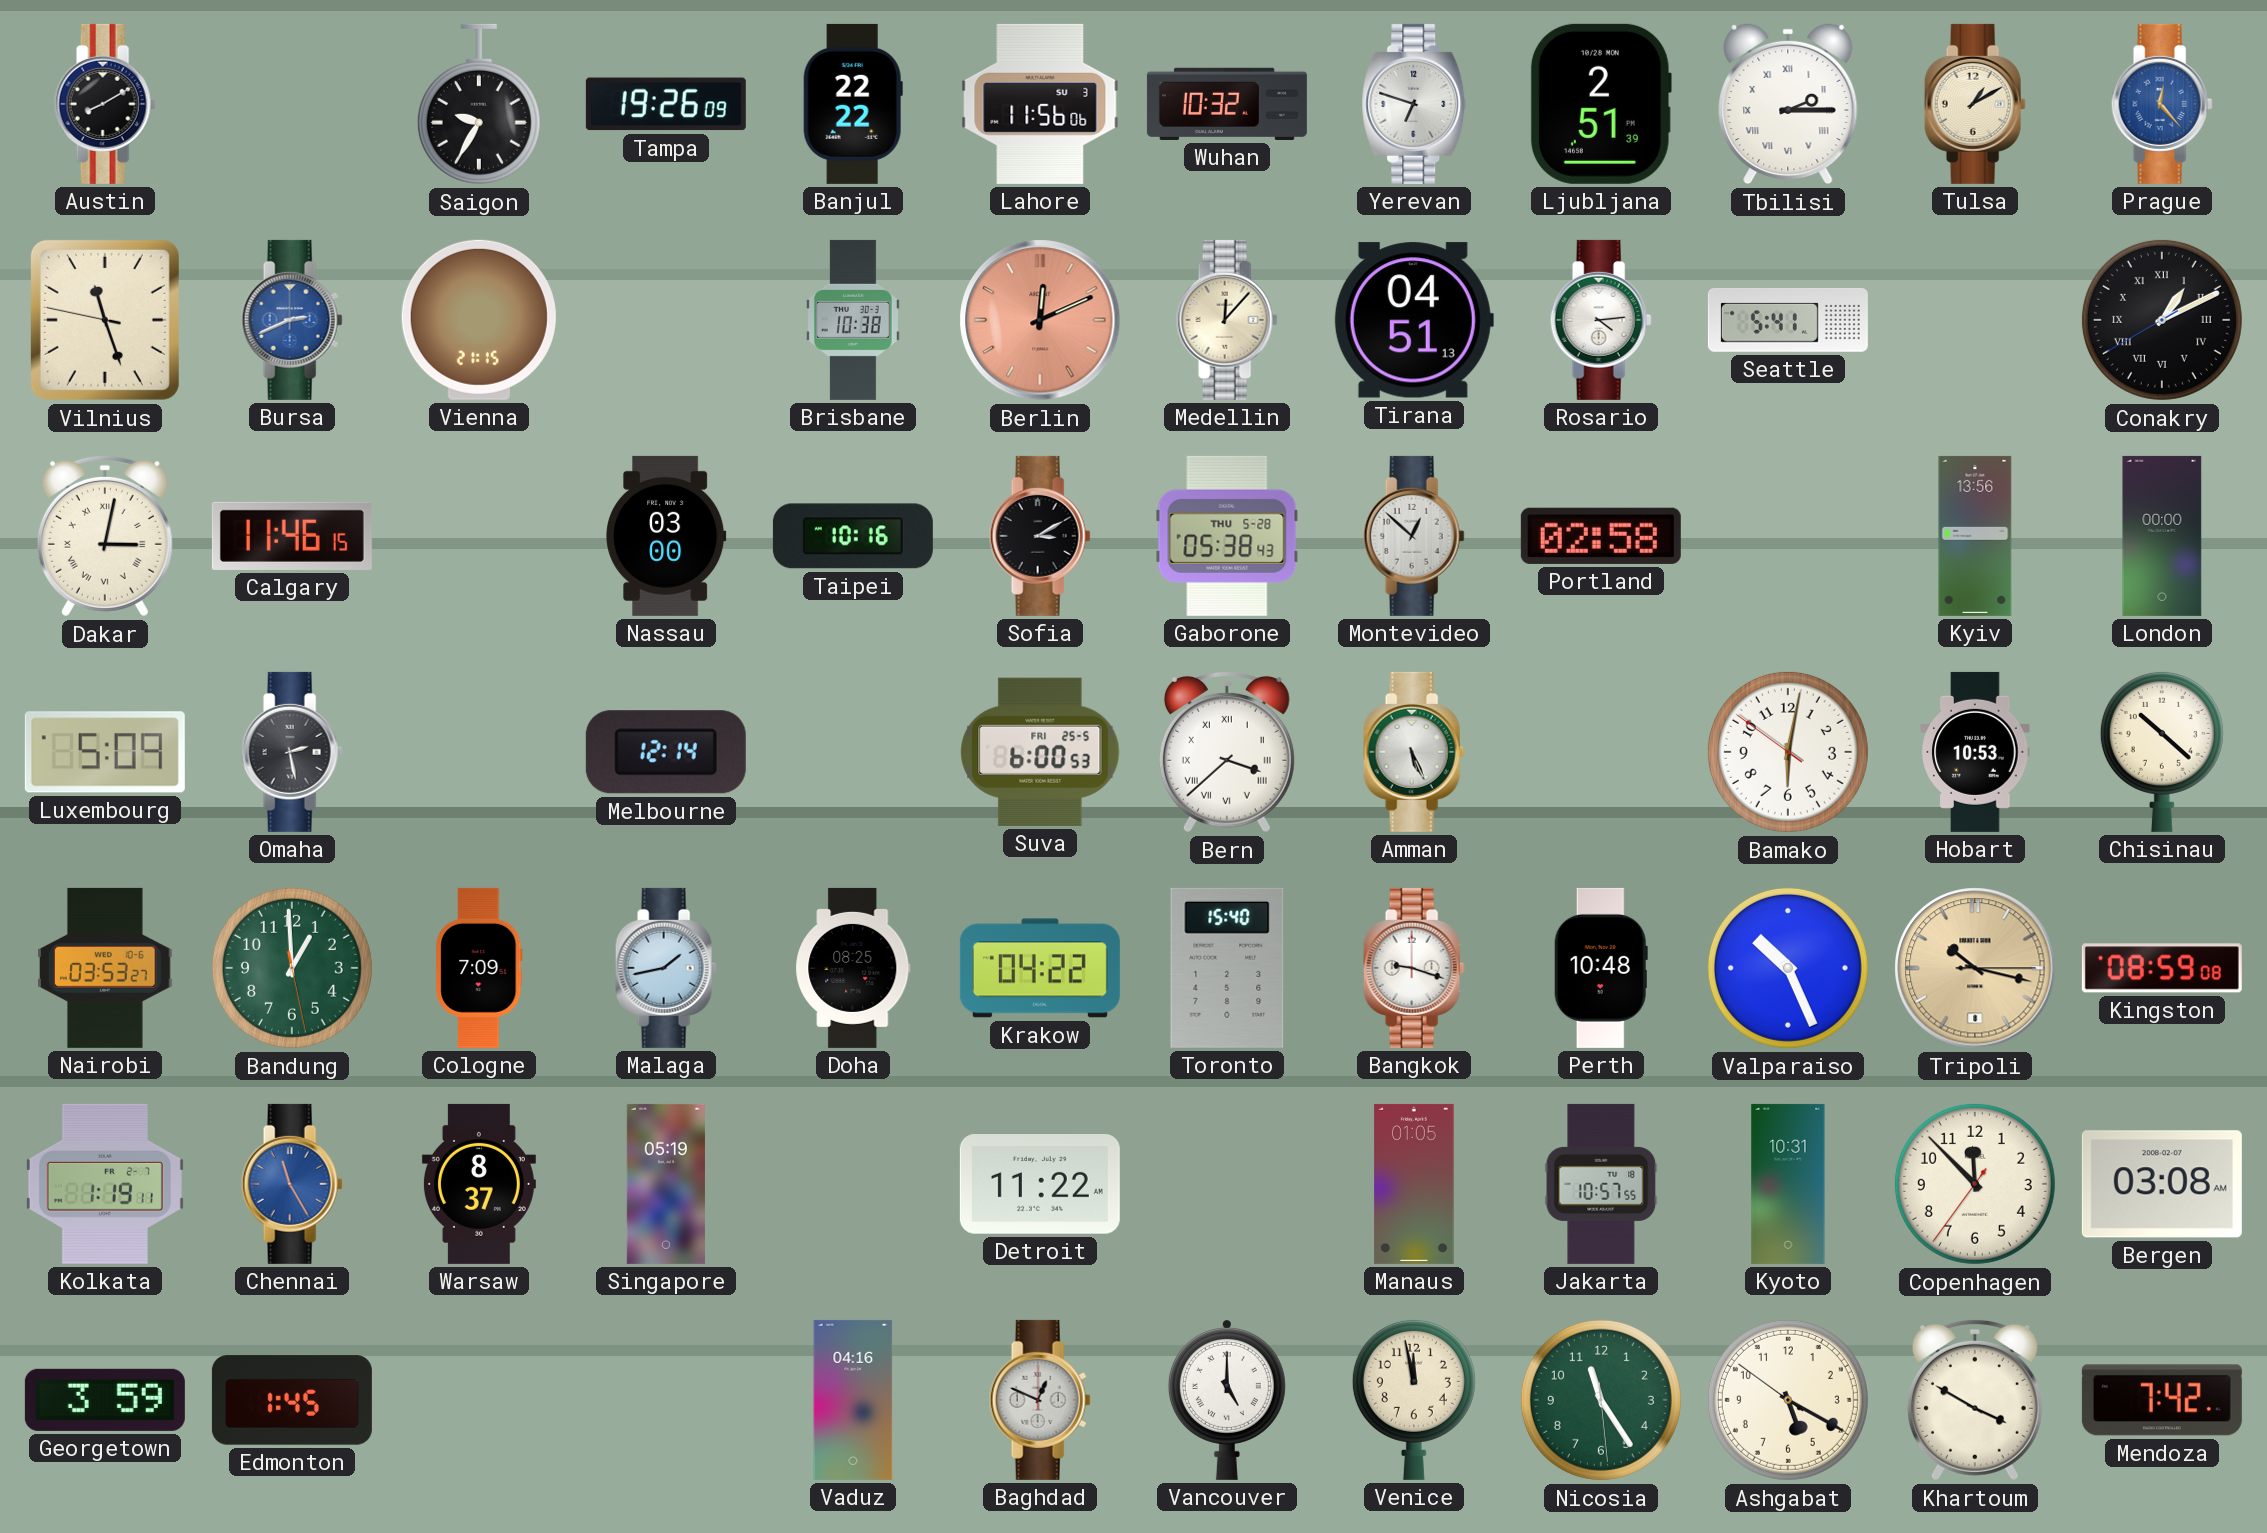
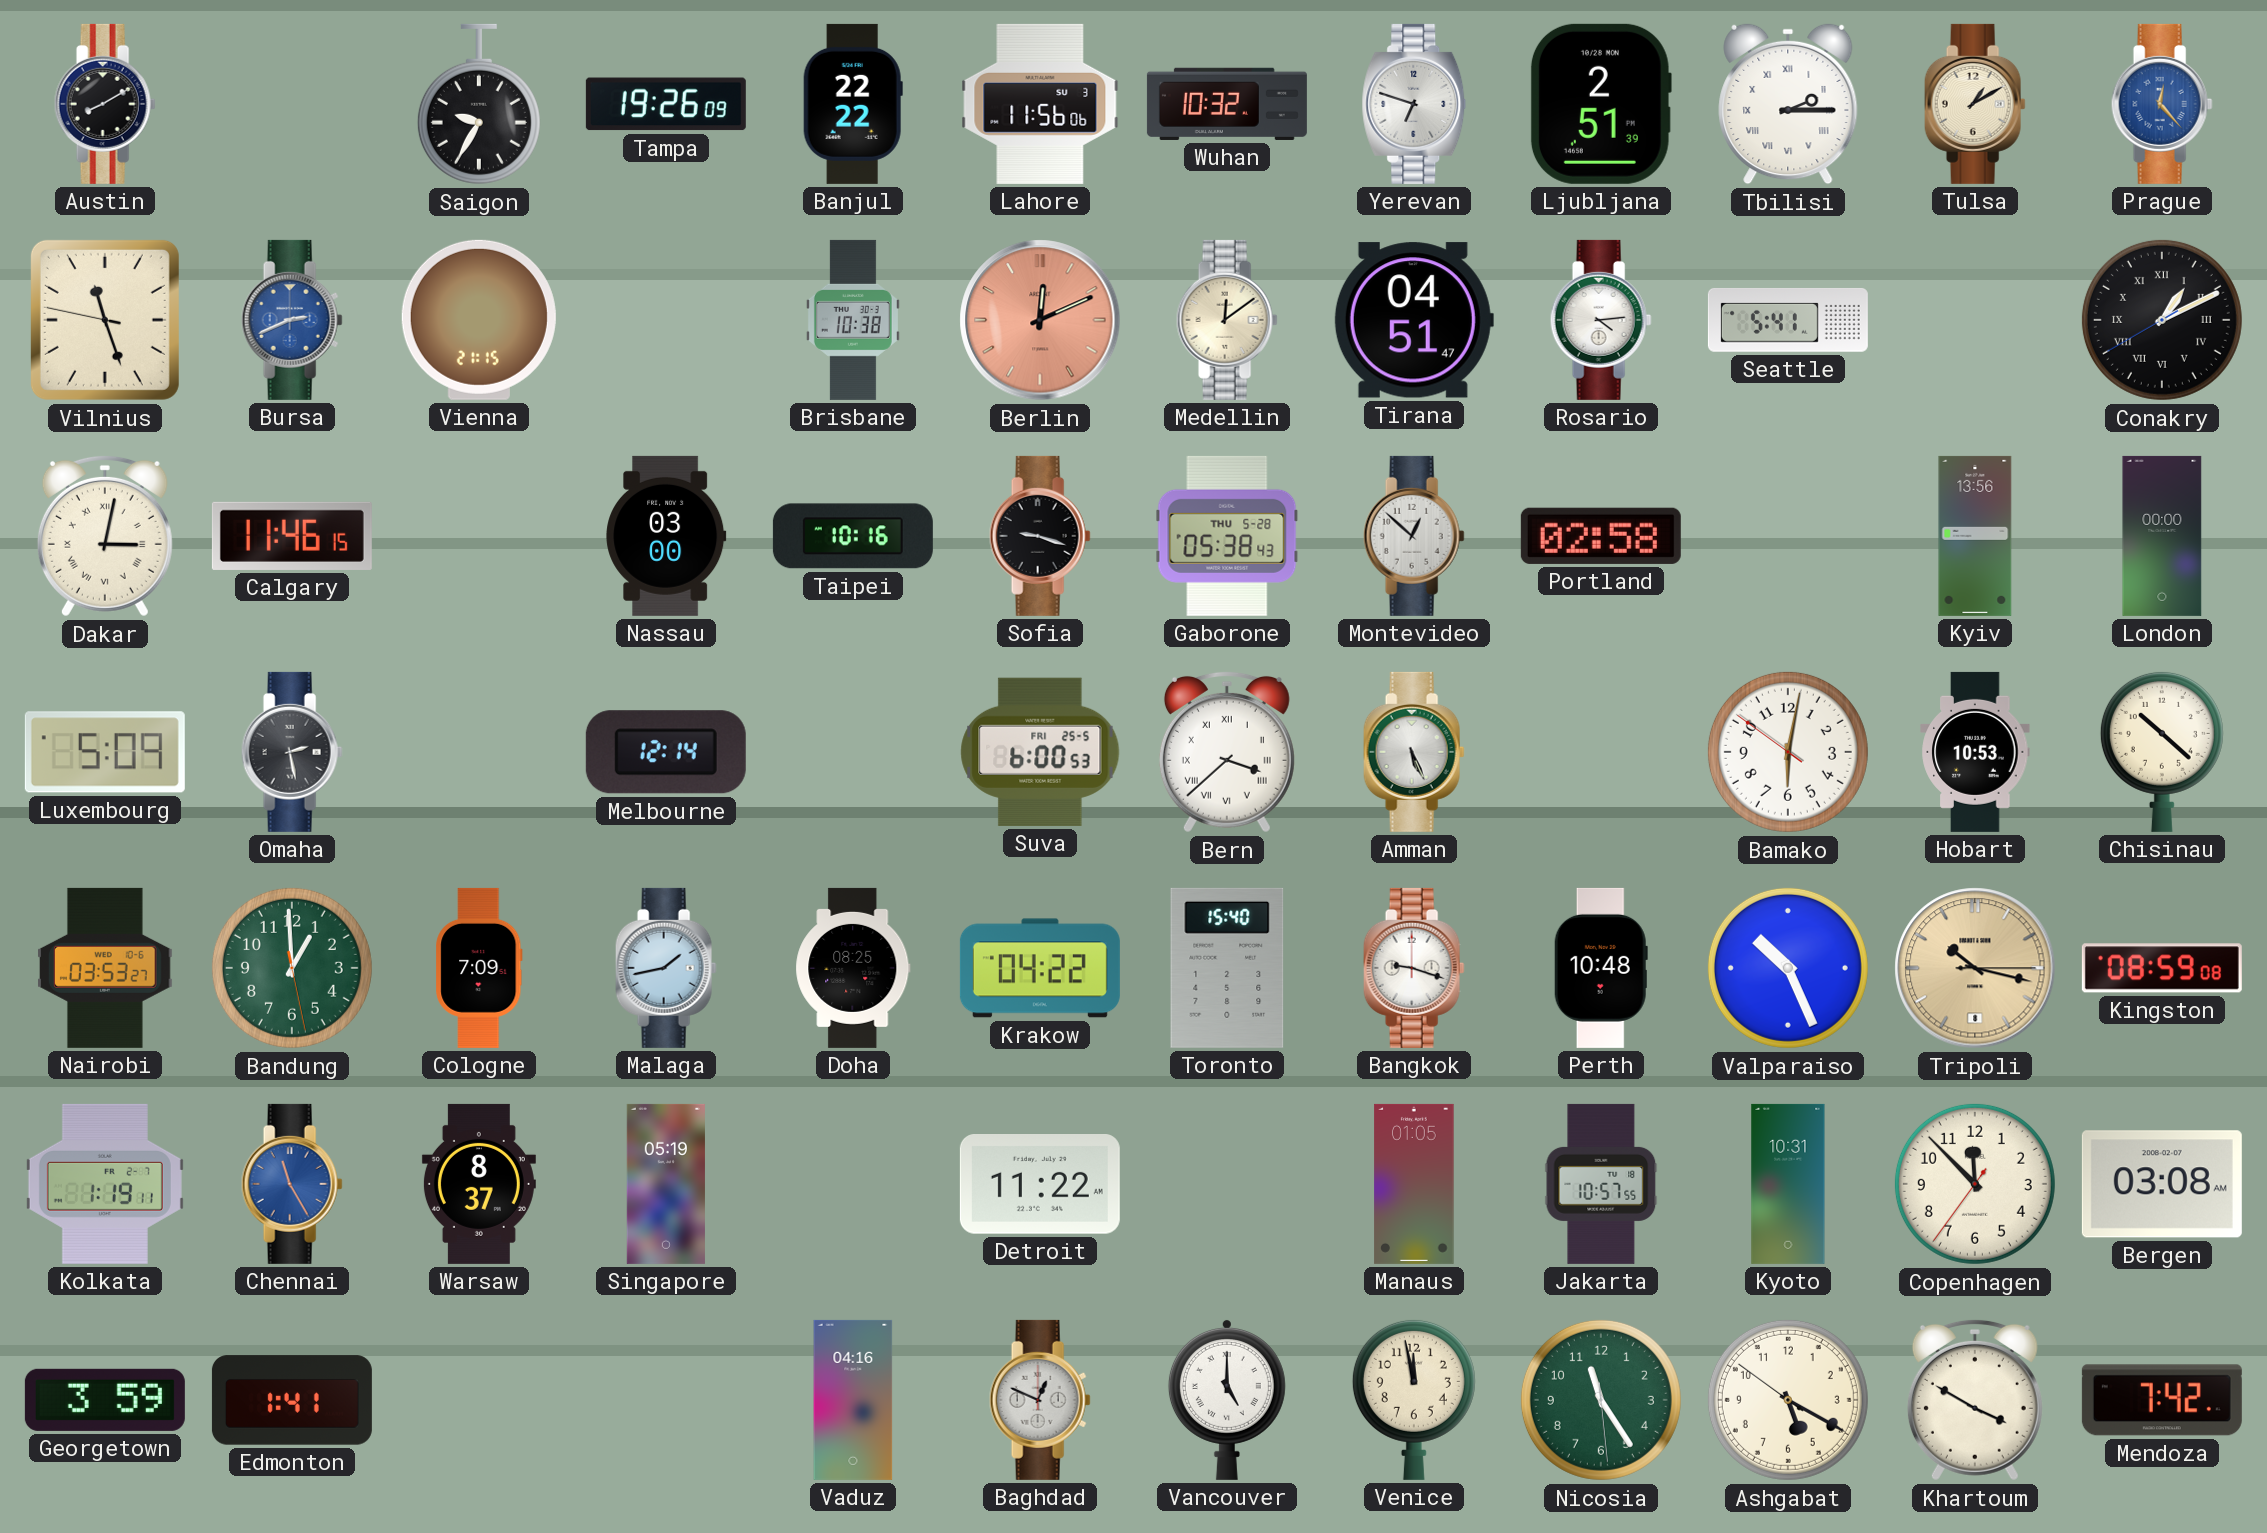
Medellin: 12:07 -> 12:09 (1227, 320)
Tirana: 04:51:13 -> 04:51:47 (1414, 320)
Sofia: 3:10 -> 9:18 (1040, 536)
Edmonton: 1:45 -> 1:41 (292, 1400)
